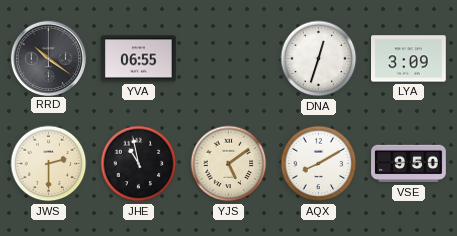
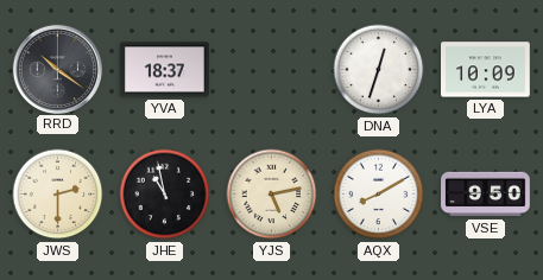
YVA: 06:55 -> 18:37 (165, 70)
LYA: 3:09 -> 10:09 (486, 70)
YJS: 5:09 -> 5:13 (272, 195)
